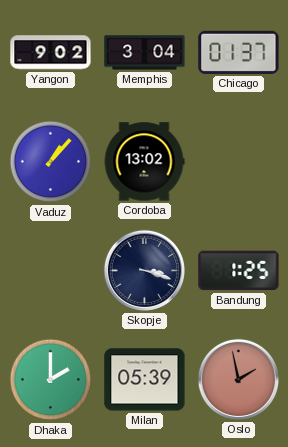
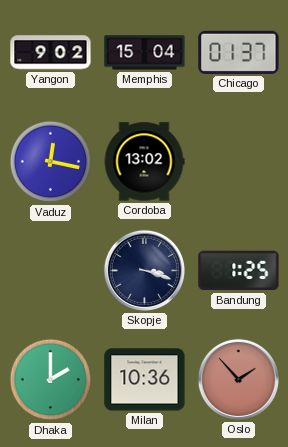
Memphis: 3:04 -> 15:04 (145, 53)
Vaduz: 1:07 -> 12:17 (51, 162)
Milan: 05:39 -> 10:36 (145, 380)
Oslo: 1:58 -> 1:53 (238, 379)
